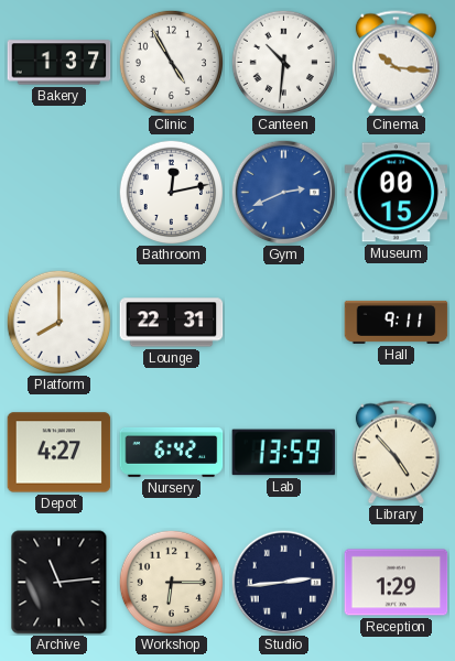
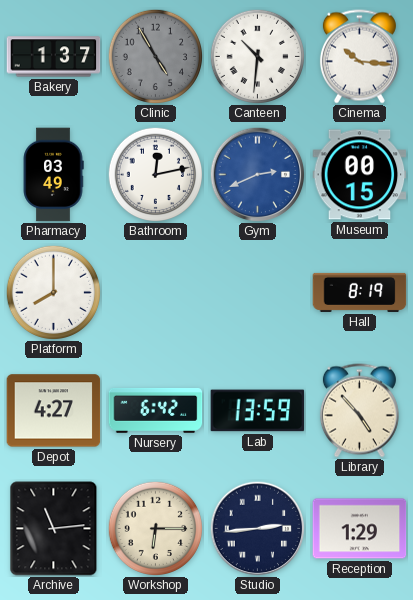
Clinic dial: white -> grey (155, 56)
Pharmacy: none -> 03:49 (53, 175)
Lounge: 22:31 -> none (172, 323)
Hall: 9:11 -> 8:19 (360, 292)
